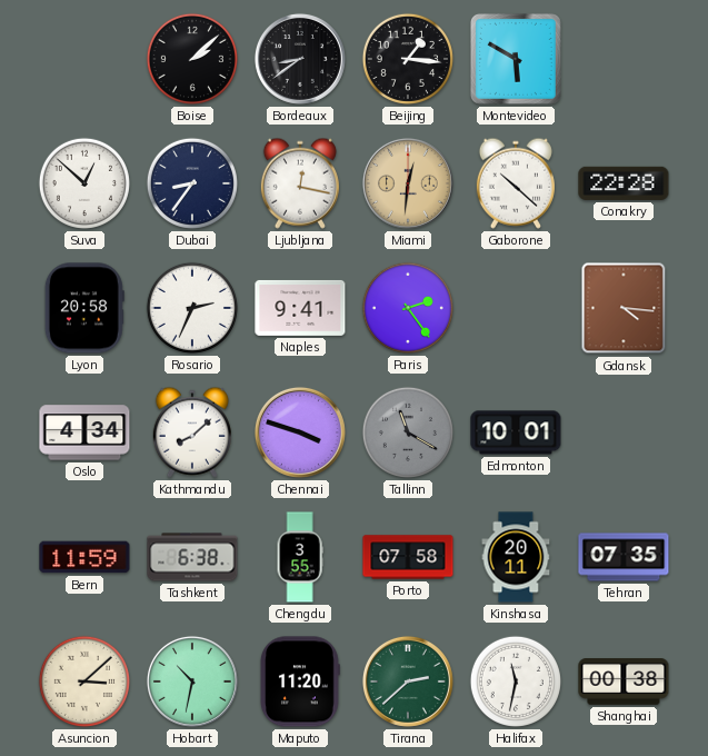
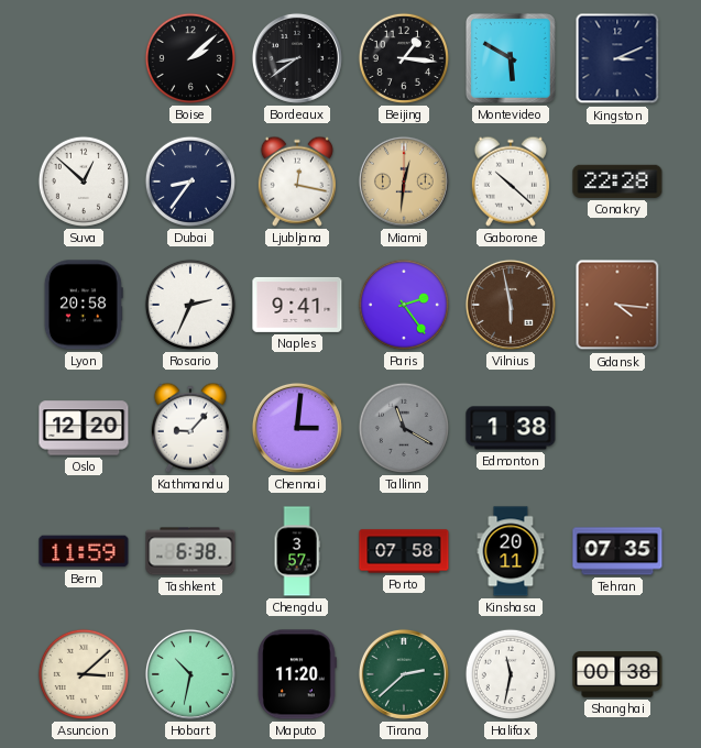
Kingston: none -> 3:11 (617, 58)
Vilnius: none -> 5:58 (511, 305)
Oslo: 4:34 -> 12:20 (84, 428)
Kathmandu: 8:08 -> 9:07 (190, 428)
Chennai: 3:48 -> 3:01 (297, 428)
Edmonton: 10:01 -> 1:38 (511, 428)
Chengdu: 3:55 -> 3:57 (297, 551)
